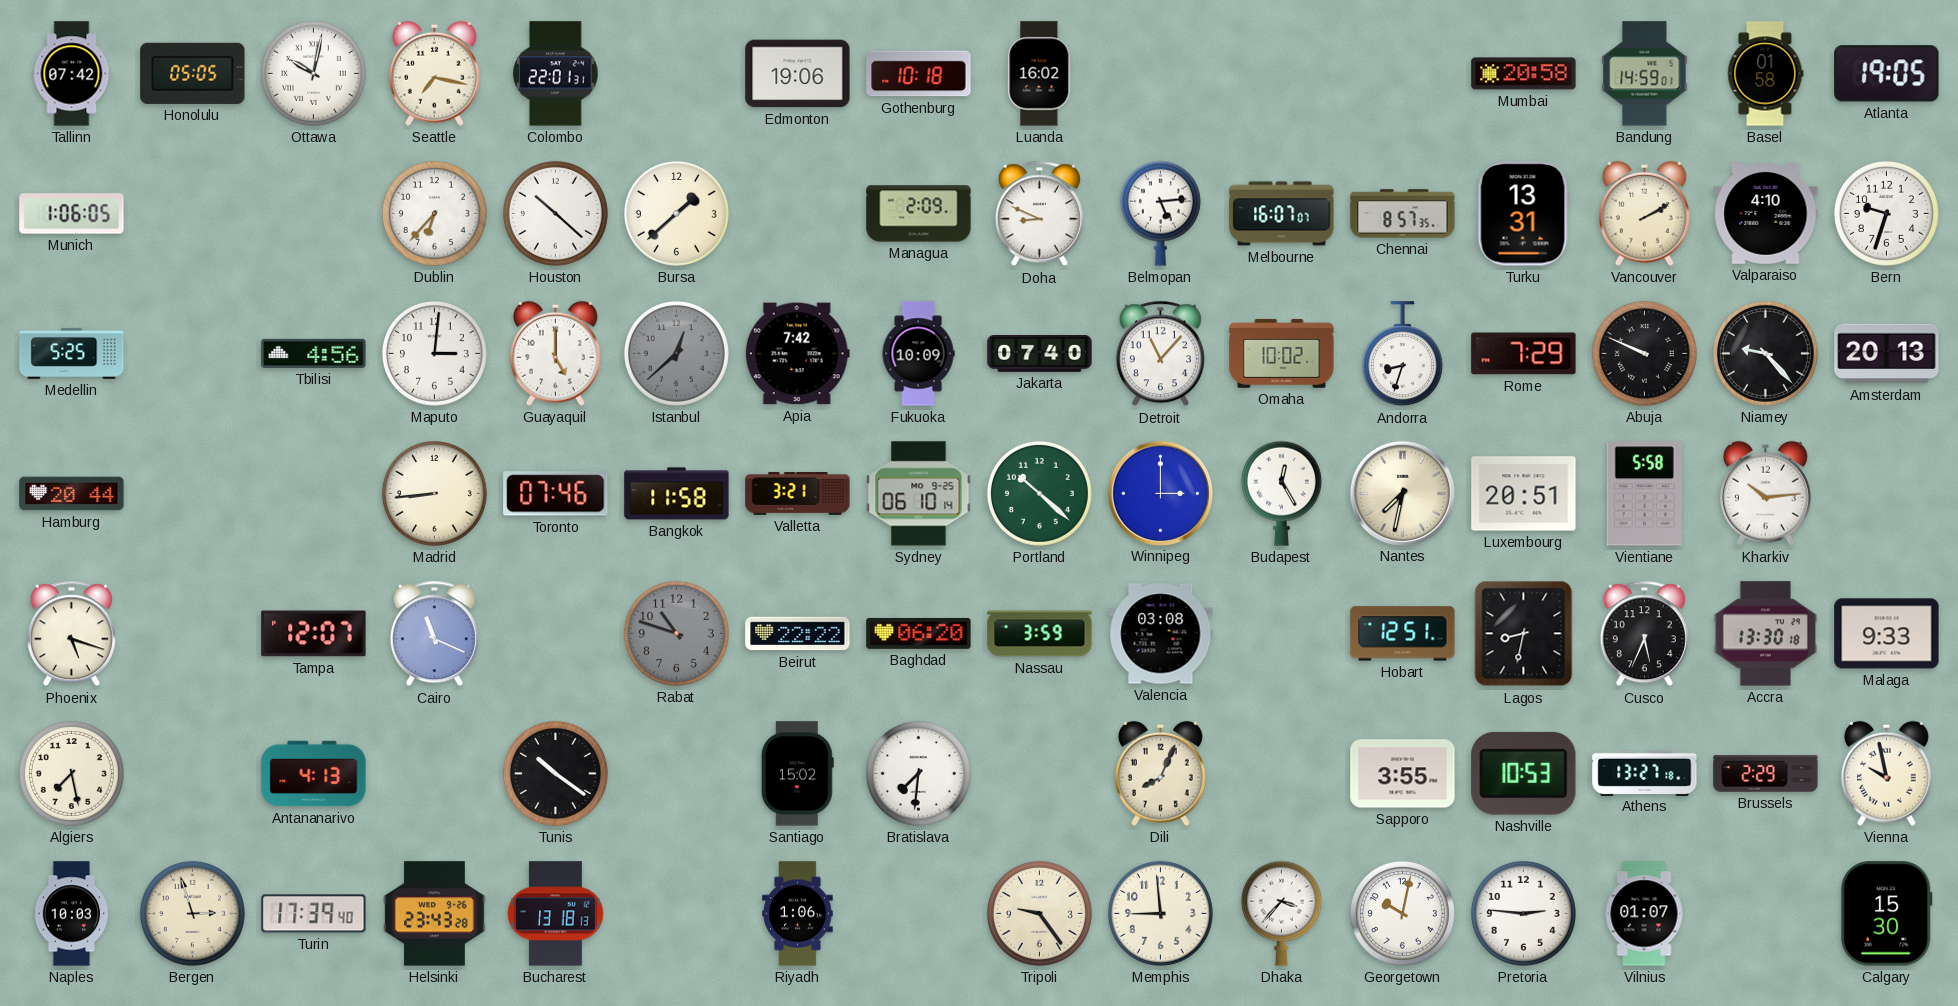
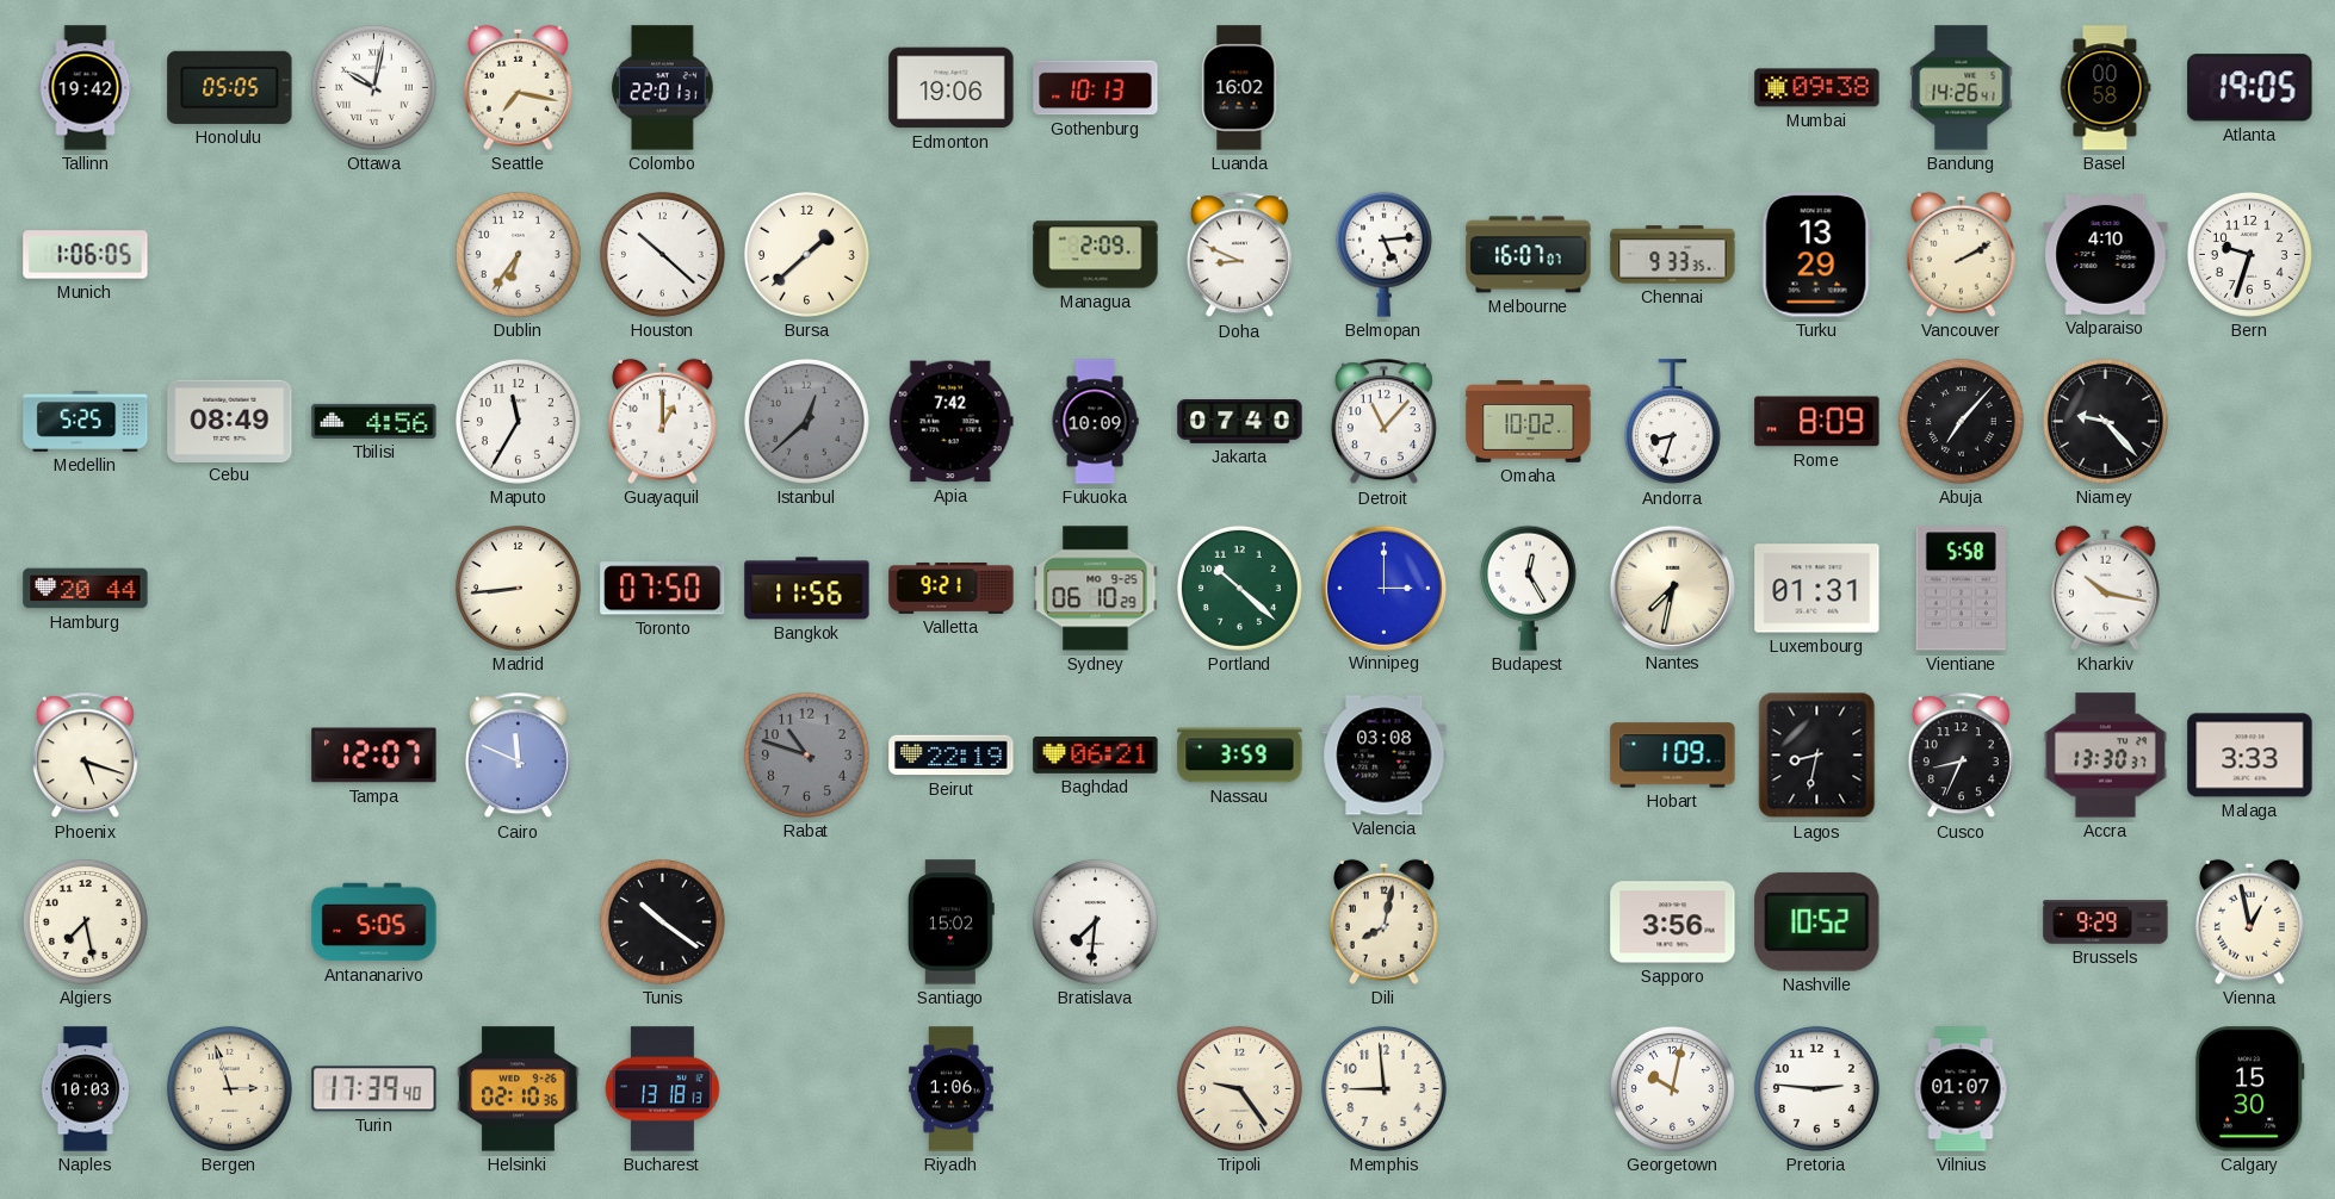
Tallinn: 07:42 -> 19:42 (86, 88)
Gothenburg: 10:18 -> 10:13 (1096, 88)
Mumbai: 20:58 -> 09:38 (1817, 88)
Bandung: 14:59 -> 14:26 (1962, 88)
Basel: 01:58 -> 00:58 (2106, 88)
Dublin: 6:37 -> 6:36 (518, 254)
Chennai: 8:57 -> 9:33 (1673, 255)
Turku: 13:31 -> 13:29 (1816, 255)
Cebu: none -> 08:49 (230, 421)
Maputo: 3:01 -> 11:35 (518, 421)
Guayaquil: 5:00 -> 1:00 (662, 421)
Rome: 7:29 -> 8:09 (1817, 422)
Abuja: 9:49 -> 7:07 (1961, 421)
Amsterdam: 20:13 -> none (1887, 354)
Toronto: 07:46 -> 07:50 (663, 589)
Bangkok: 11:58 -> 11:56 (807, 589)
Valletta: 3:21 -> 9:21 (952, 588)
Sydney: 06:10:14 -> 06:10:29 (1096, 589)
Luxembourg: 20:51 -> 01:31 (1817, 589)
Kharkiv: 10:14 -> 10:17 (2105, 588)
Cairo: 11:19 -> 11:49 (518, 756)
Beirut: 22:22 -> 22:19 (952, 756)
Baghdad: 06:20 -> 06:21 (1096, 754)
Hobart: 12:51 -> 1:09 (1673, 756)
Cusco: 5:34 -> 8:34 (1961, 756)
Accra: 13:30:18 -> 13:30:37 (2106, 756)
Malaga: 9:33 -> 3:33 (2250, 756)
Antananarivo: 4:13 -> 5:05 (374, 922)
Dili: 8:04 -> 8:02 (1383, 921)
Sapporo: 3:55 -> 3:56 (1673, 922)
Nashville: 10:53 -> 10:52 (1817, 921)
Athens: 13:27 -> none (1645, 773)
Brussels: 2:29 -> 9:29 (2106, 922)
Vienna: 9:58 -> 12:58 (2249, 921)
Helsinki: 23:43 -> 02:10 (519, 1089)
Dhaka: 3:37 -> none (1281, 913)
